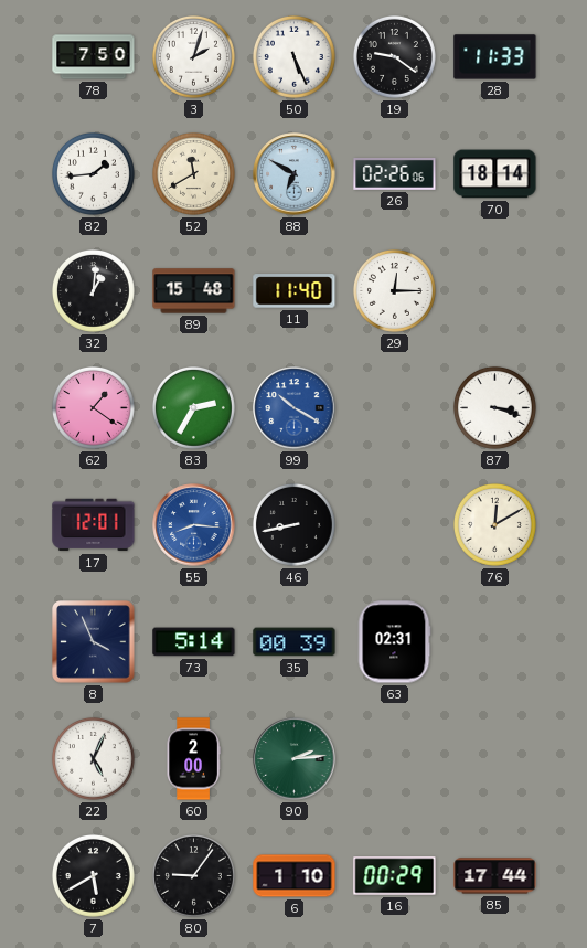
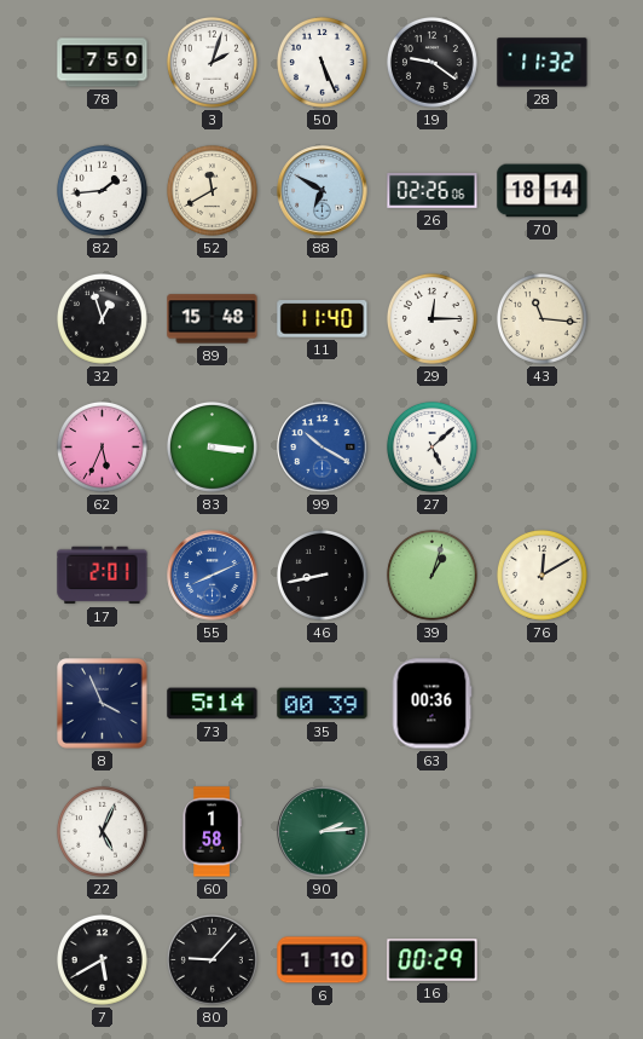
28: 11:33 -> 11:32 (543, 63)
32: 1:01 -> 12:57 (102, 318)
43: none -> 11:16 (541, 318)
62: 1:21 -> 5:34 (102, 446)
83: 2:35 -> 3:16 (212, 446)
27: none -> 5:08 (431, 446)
87: 3:18 -> none (494, 407)
17: 12:01 -> 2:01 (103, 576)
55: 8:16 -> 8:11 (213, 576)
39: none -> 1:03 (431, 575)
63: 02:31 -> 00:36 (431, 704)
60: 2:00 -> 1:58 (212, 832)
80: 9:06 -> 9:07 (212, 959)
85: 17:44 -> none (495, 876)
